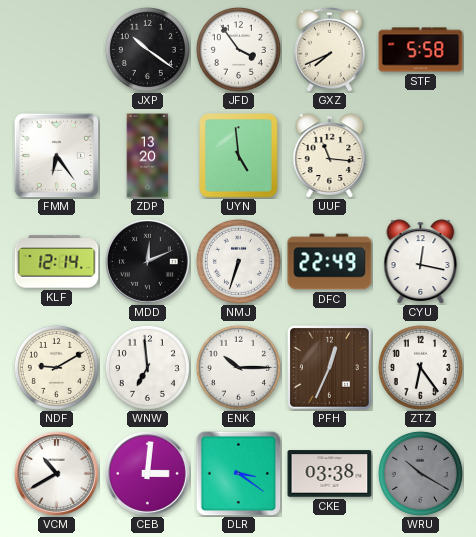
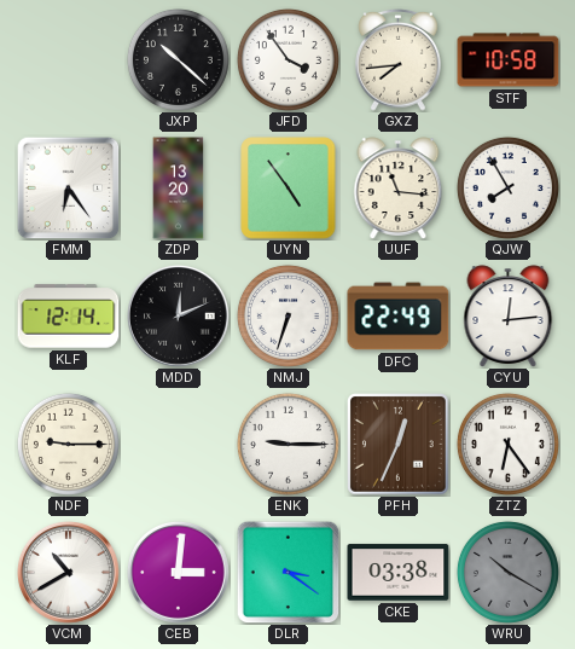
JXP: 10:21 -> 10:22 (178, 59)
GXZ: 7:41 -> 7:44 (399, 59)
STF: 5:58 -> 10:58 (509, 60)
UYN: 4:59 -> 4:54 (289, 189)
QJW: none -> 7:55 (507, 187)
CYU: 12:17 -> 12:14 (509, 317)
NDF: 9:10 -> 9:15 (68, 444)
WNW: 6:59 -> none (147, 367)
ENK: 10:15 -> 9:15 (287, 444)
